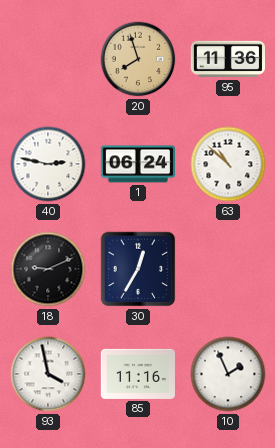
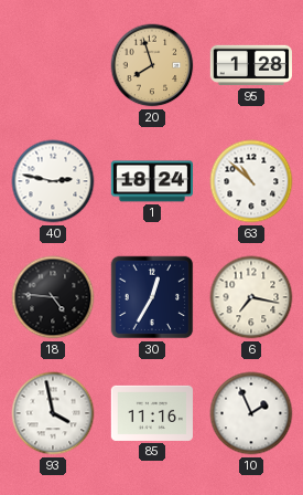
95: 11:36 -> 1:28 (250, 65)
1: 06:24 -> 18:24 (151, 181)
18: 9:11 -> 4:46 (53, 297)
6: none -> 7:17 (251, 297)
